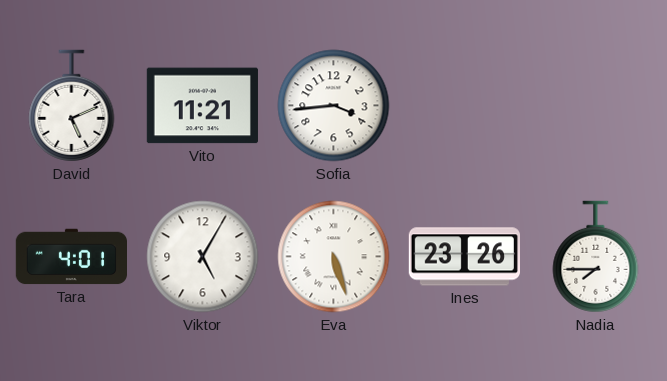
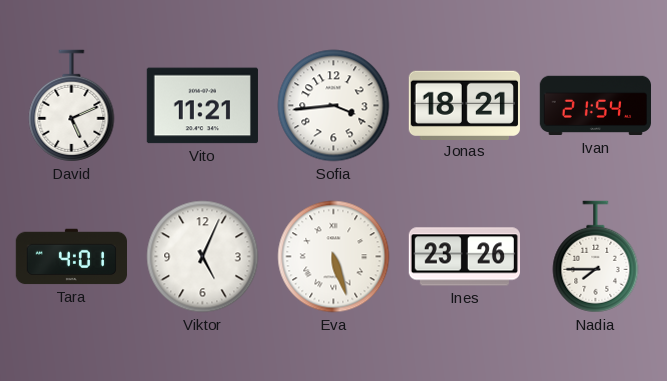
Jonas: none -> 18:21 (464, 105)
Ivan: none -> 21:54 (595, 106)
Viktor: 5:05 -> 5:04 (203, 257)
